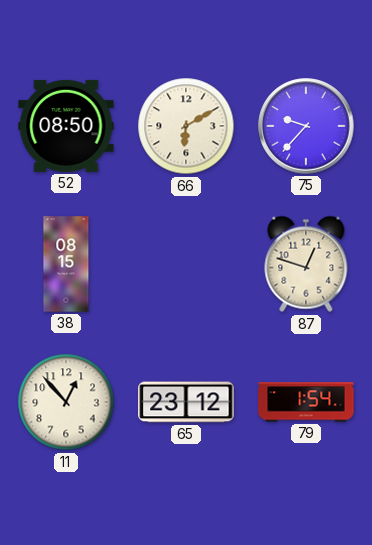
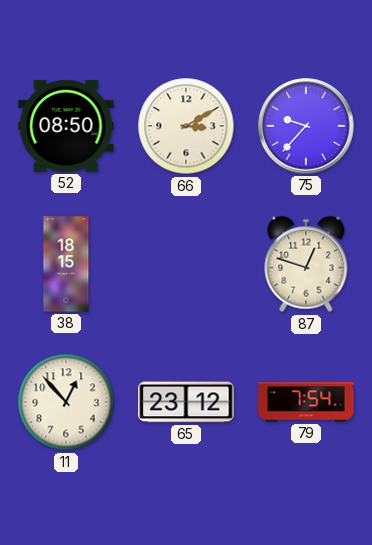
66: 6:10 -> 3:10 (186, 126)
38: 08:15 -> 18:15 (66, 264)
79: 1:54 -> 7:54 (306, 402)
